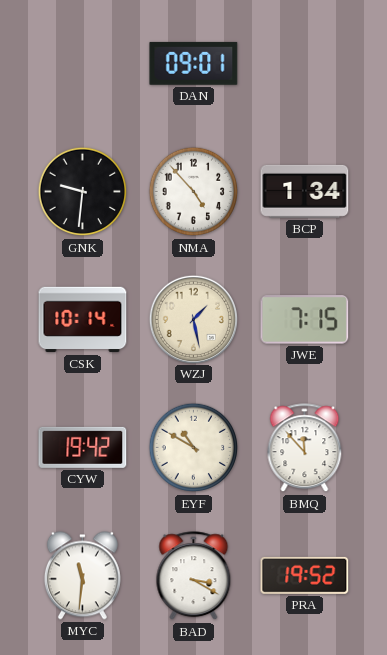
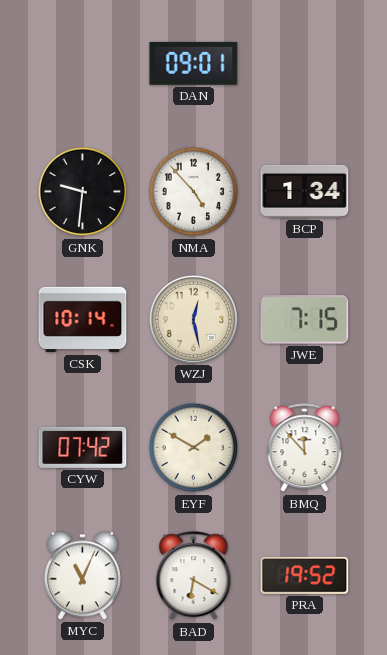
WZJ: 1:28 -> 12:28 (193, 319)
CYW: 19:42 -> 07:42 (83, 447)
EYF: 10:50 -> 1:50 (194, 448)
MYC: 11:31 -> 11:04 (82, 576)
BAD: 3:20 -> 6:20 (194, 576)
